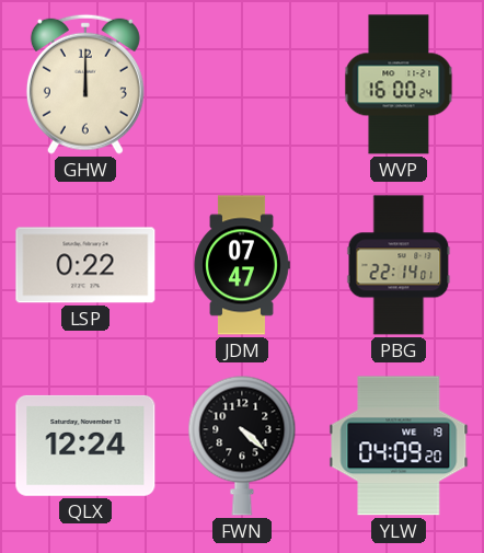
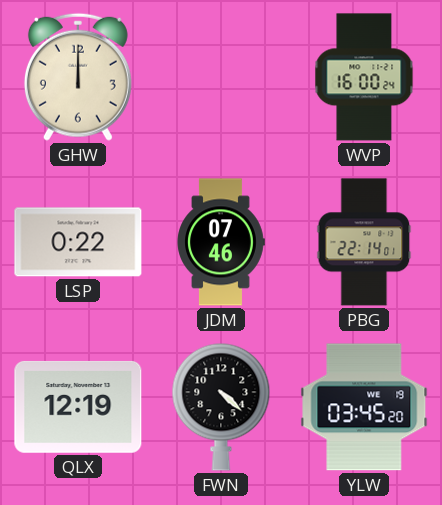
JDM: 07:47 -> 07:46 (221, 242)
QLX: 12:24 -> 12:19 (78, 407)
YLW: 04:09 -> 03:45 (364, 407)
